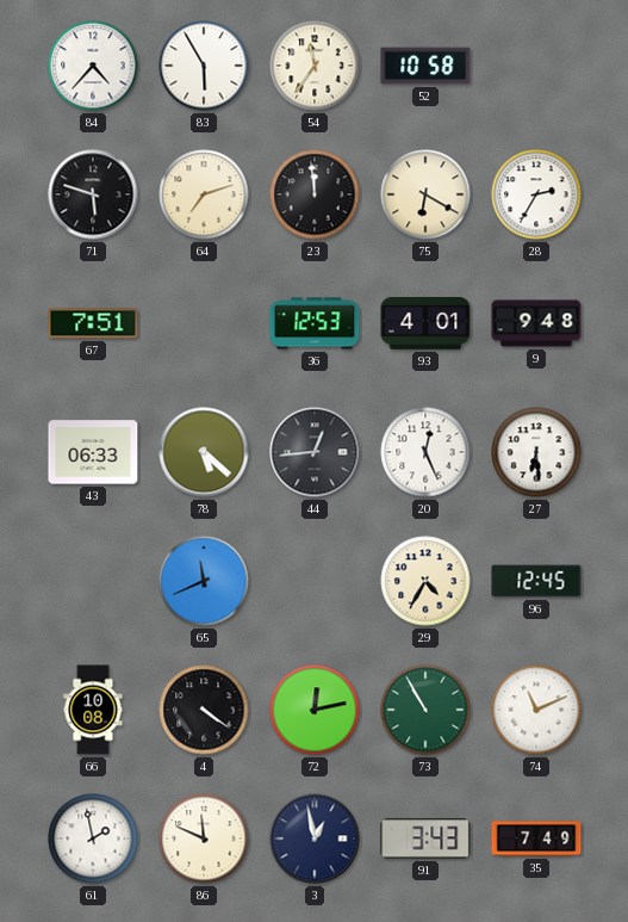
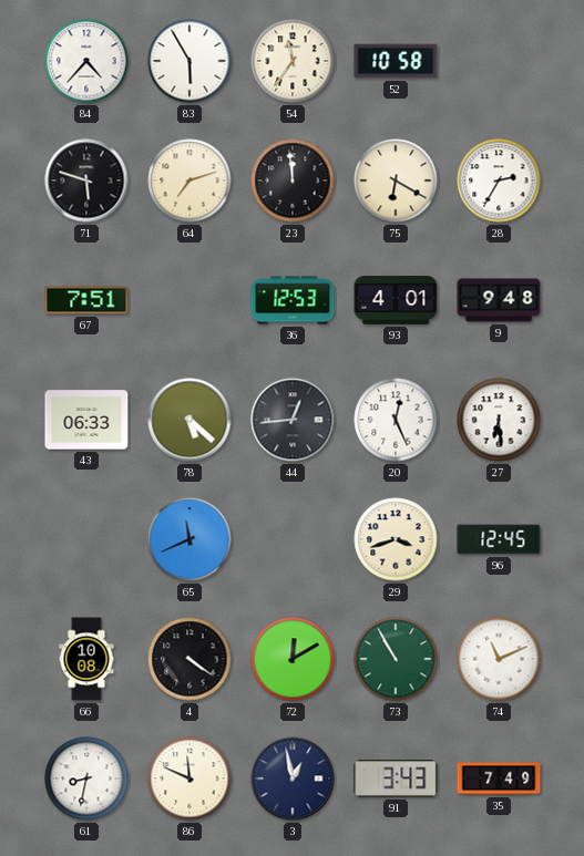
29: 4:35 -> 3:42 (396, 539)
72: 12:13 -> 12:10 (293, 659)
61: 1:58 -> 8:32 (86, 778)
